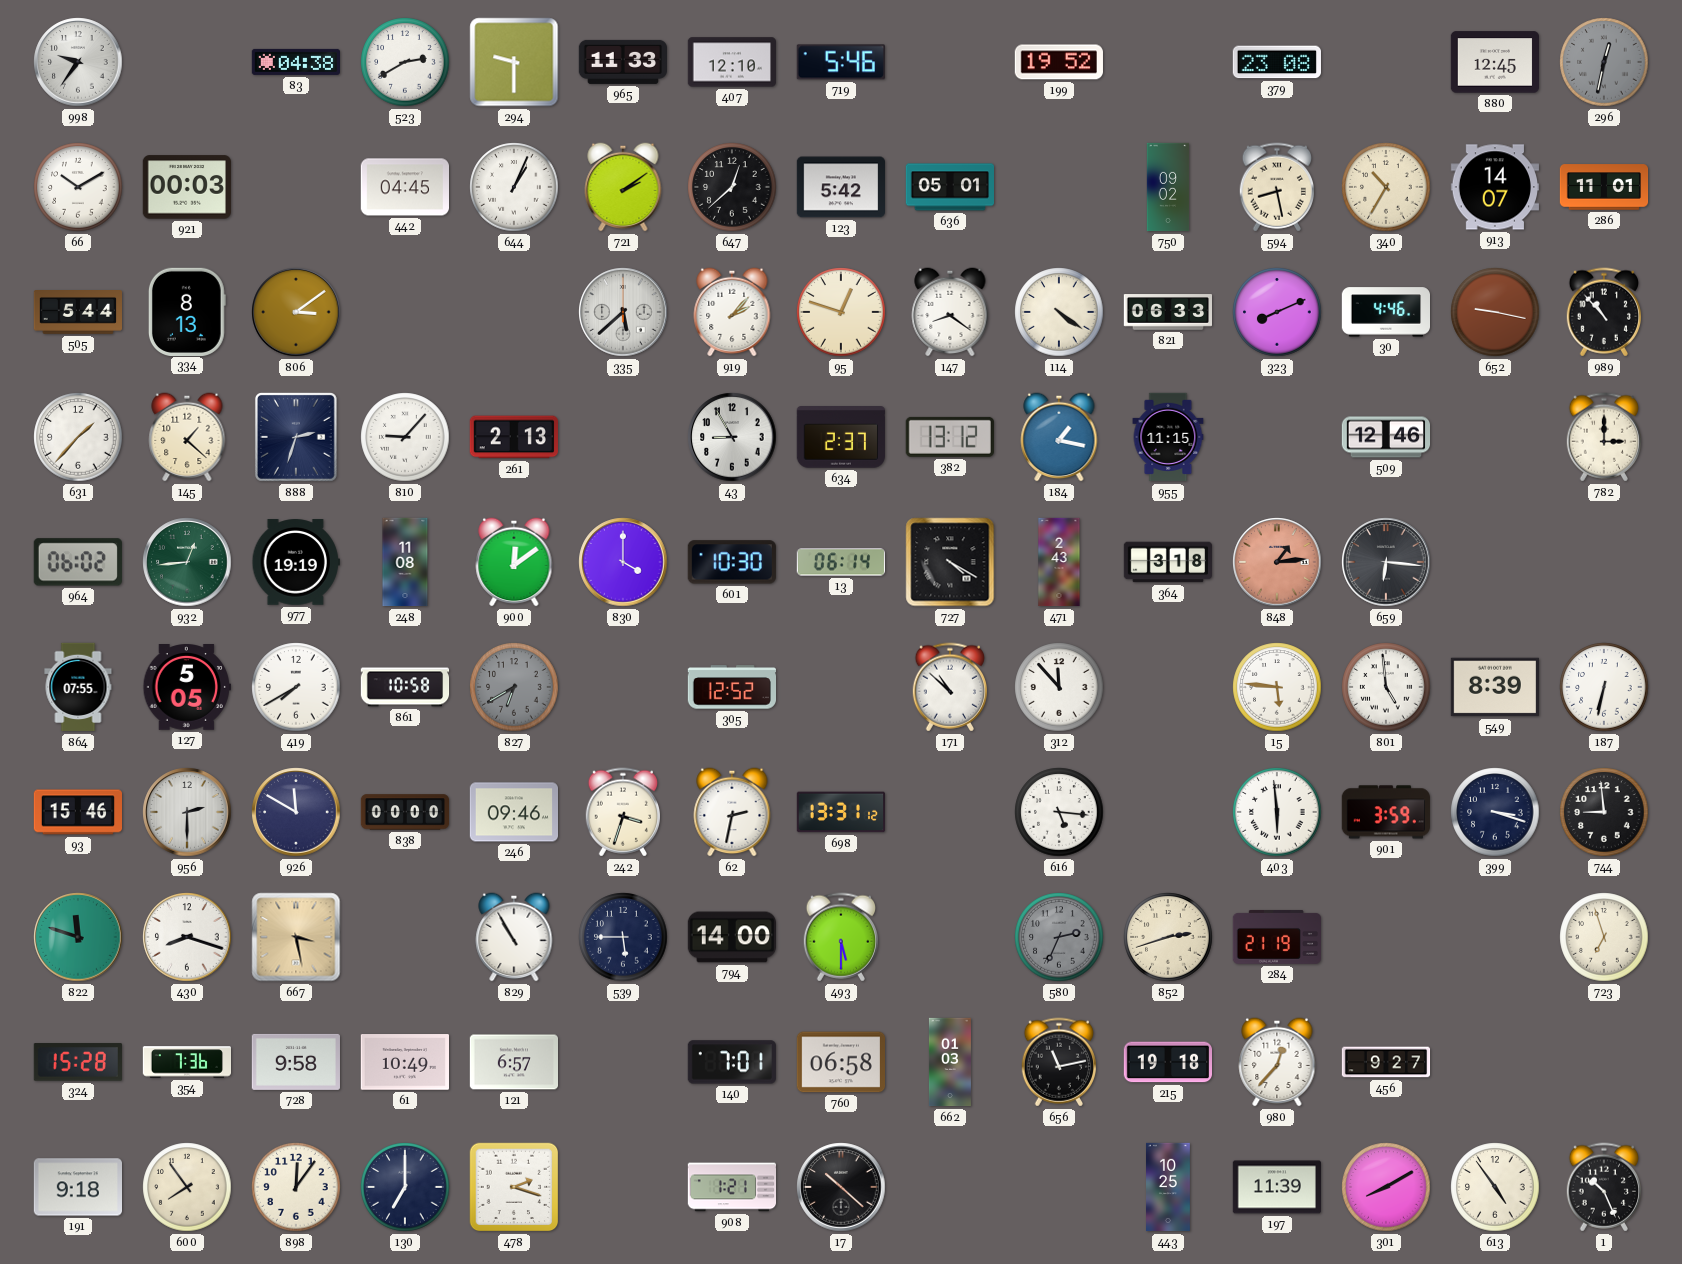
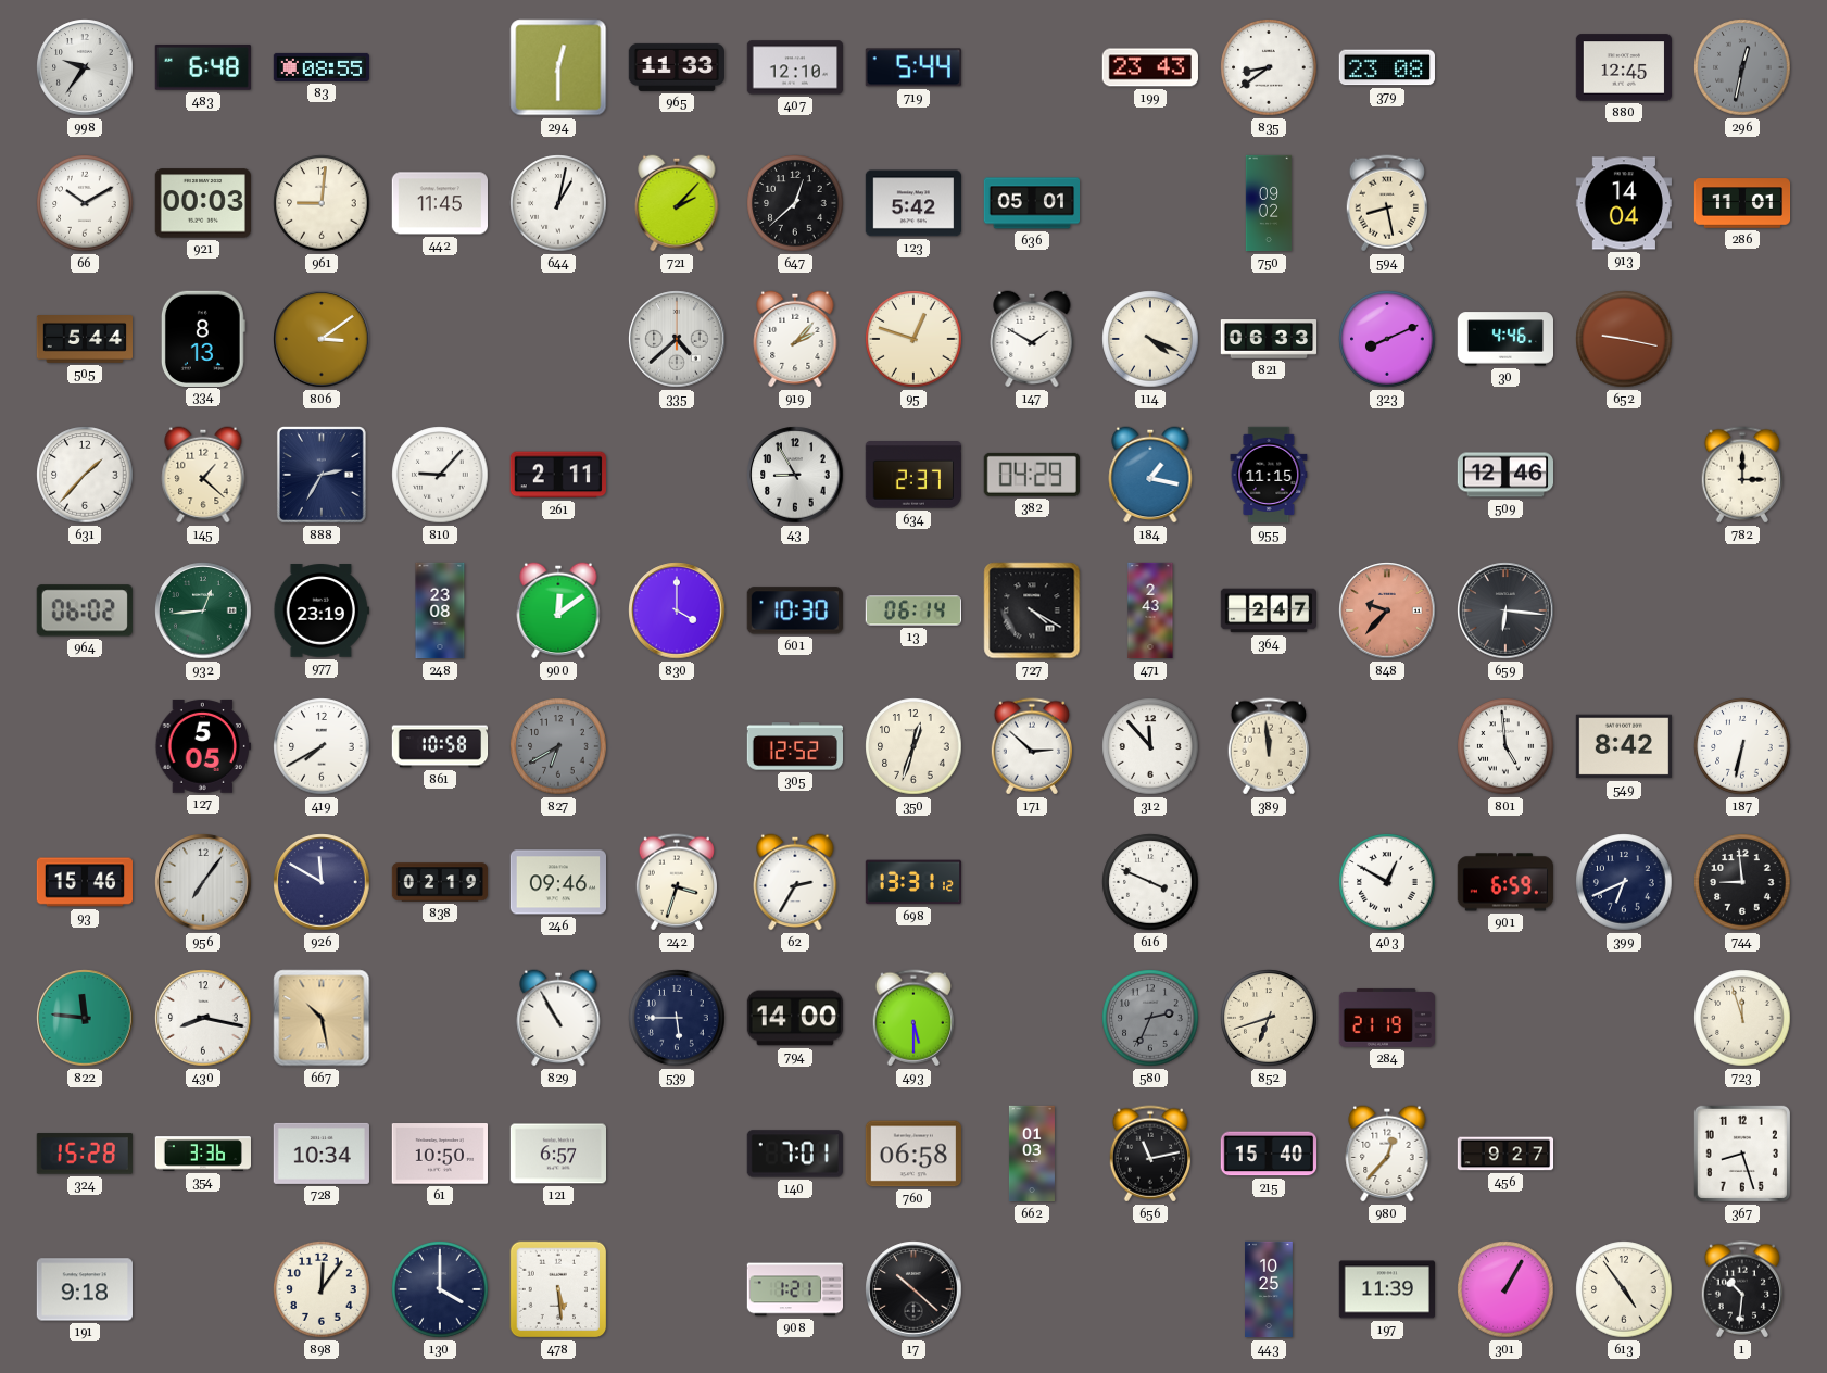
483: none -> 6:48 (203, 67)
83: 04:38 -> 08:55 (320, 67)
523: 2:40 -> none (405, 62)
294: 9:30 -> 12:30 (558, 67)
719: 5:46 -> 5:44 (913, 67)
199: 19:52 -> 23:43 (1150, 67)
835: none -> 8:39 (1269, 67)
961: none -> 9:01 (322, 203)
442: 04:45 -> 11:45 (439, 203)
644: 1:04 -> 1:02 (558, 203)
721: 2:09 -> 2:07 (677, 203)
340: 10:35 -> none (1386, 187)
913: 14:07 -> 14:04 (1623, 203)
335: 5:38 -> 4:38 (677, 339)
147: 8:21 -> 1:50 (1032, 339)
114: 4:21 -> 4:19 (1150, 339)
989: 10:53 -> none (1603, 312)
888: 2:33 -> 2:35 (322, 475)
261: 2:13 -> 2:11 (558, 475)
382: 13:12 -> 04:29 (1032, 475)
977: 19:19 -> 23:19 (322, 610)
248: 11:08 -> 23:08 (440, 610)
364: 3:18 -> 2:47 (1269, 610)
848: 1:14 -> 9:37 (1387, 610)
864: 07:55 -> none (78, 687)
350: none -> 12:33 (913, 746)
171: 10:52 -> 2:52 (1031, 746)
389: none -> 11:59 (1268, 746)
15: 5:46 -> none (1277, 687)
549: 8:39 -> 8:42 (1623, 746)
956: 2:30 -> 7:06 (203, 882)
838: 00:00 -> 02:19 (440, 882)
62: 2:32 -> 2:35 (795, 882)
616: 5:16 -> 3:49 (1150, 882)
403: 5:59 -> 12:50 (1387, 882)
901: 3:59 -> 6:59 (1505, 882)
399: 3:18 -> 6:41 (1624, 882)
822: 11:48 -> 11:46 (85, 1018)
430: 8:18 -> 8:17 (203, 1018)
667: 3:28 -> 10:28 (322, 1018)
852: 2:42 -> 6:42 (1269, 1018)
723: 6:57 -> 11:57 (1742, 1018)
354: 7:36 -> 3:36 (202, 1154)
728: 9:58 -> 10:34 (320, 1154)
61: 10:49 -> 10:50 (439, 1154)
215: 19:18 -> 15:40 (1268, 1154)
367: none -> 8:27 (1742, 1154)
600: 7:54 -> none (187, 1187)
130: 7:00 -> 4:00 (440, 1289)
478: 2:18 -> 5:29 (558, 1289)
301: 8:10 -> 1:05 (1505, 1289)
1: 10:26 -> 10:31 (1741, 1289)
